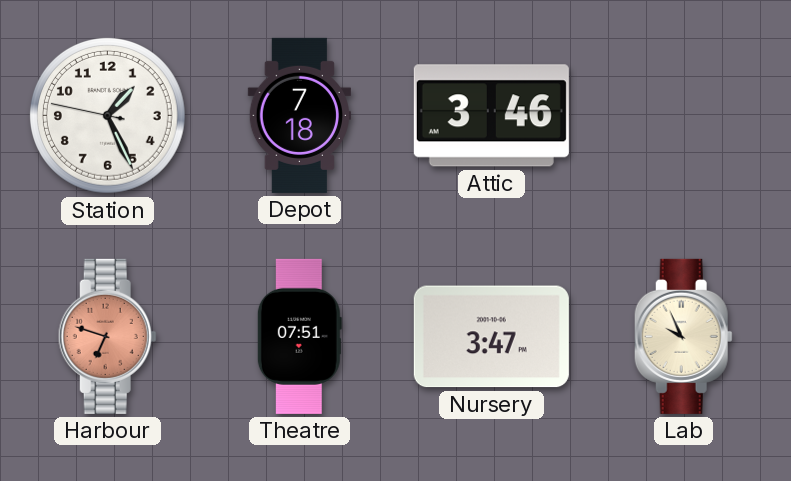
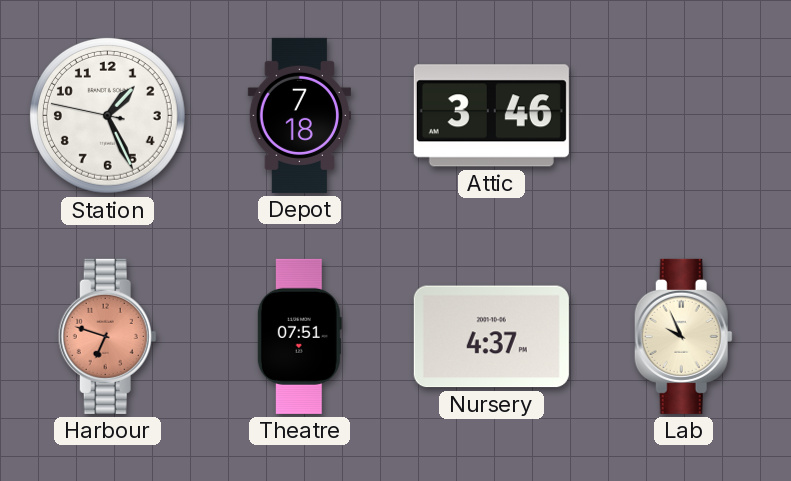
Nursery: 3:47 -> 4:37 (491, 337)
